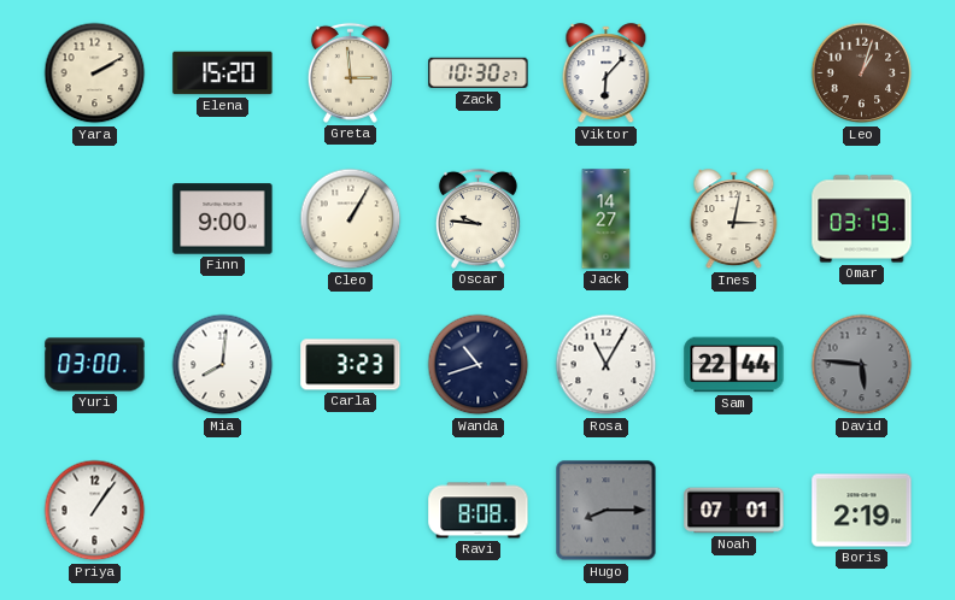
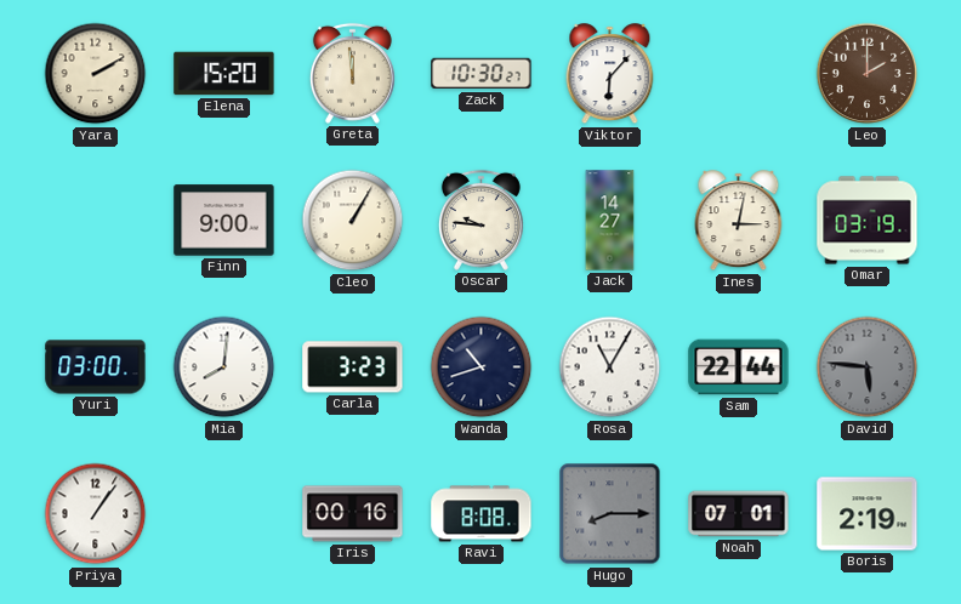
Greta: 2:59 -> 11:59 (352, 73)
Leo: 1:03 -> 2:00 (868, 74)
Iris: none -> 00:16 (353, 514)
